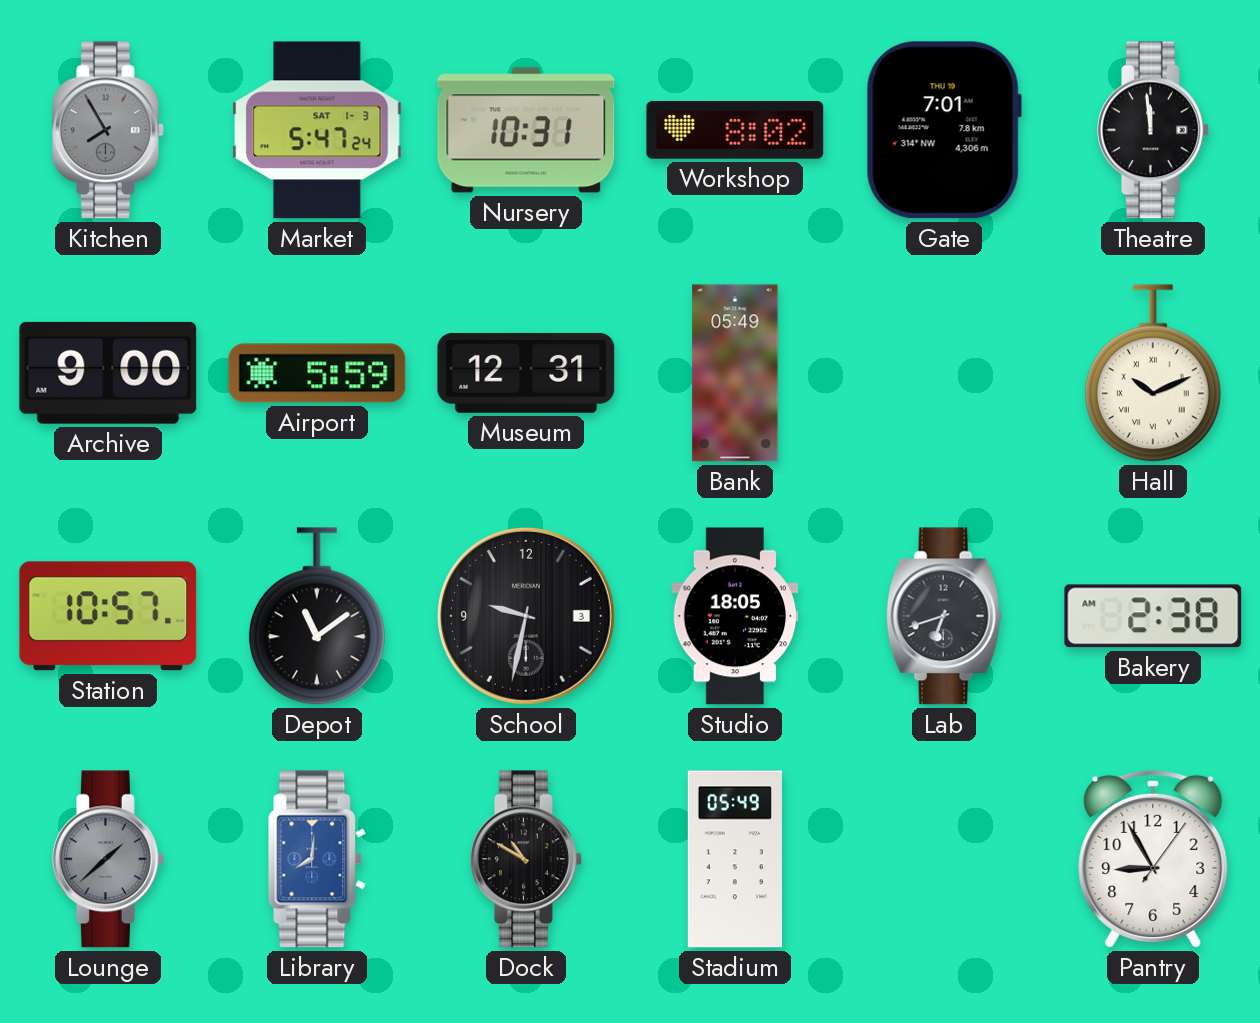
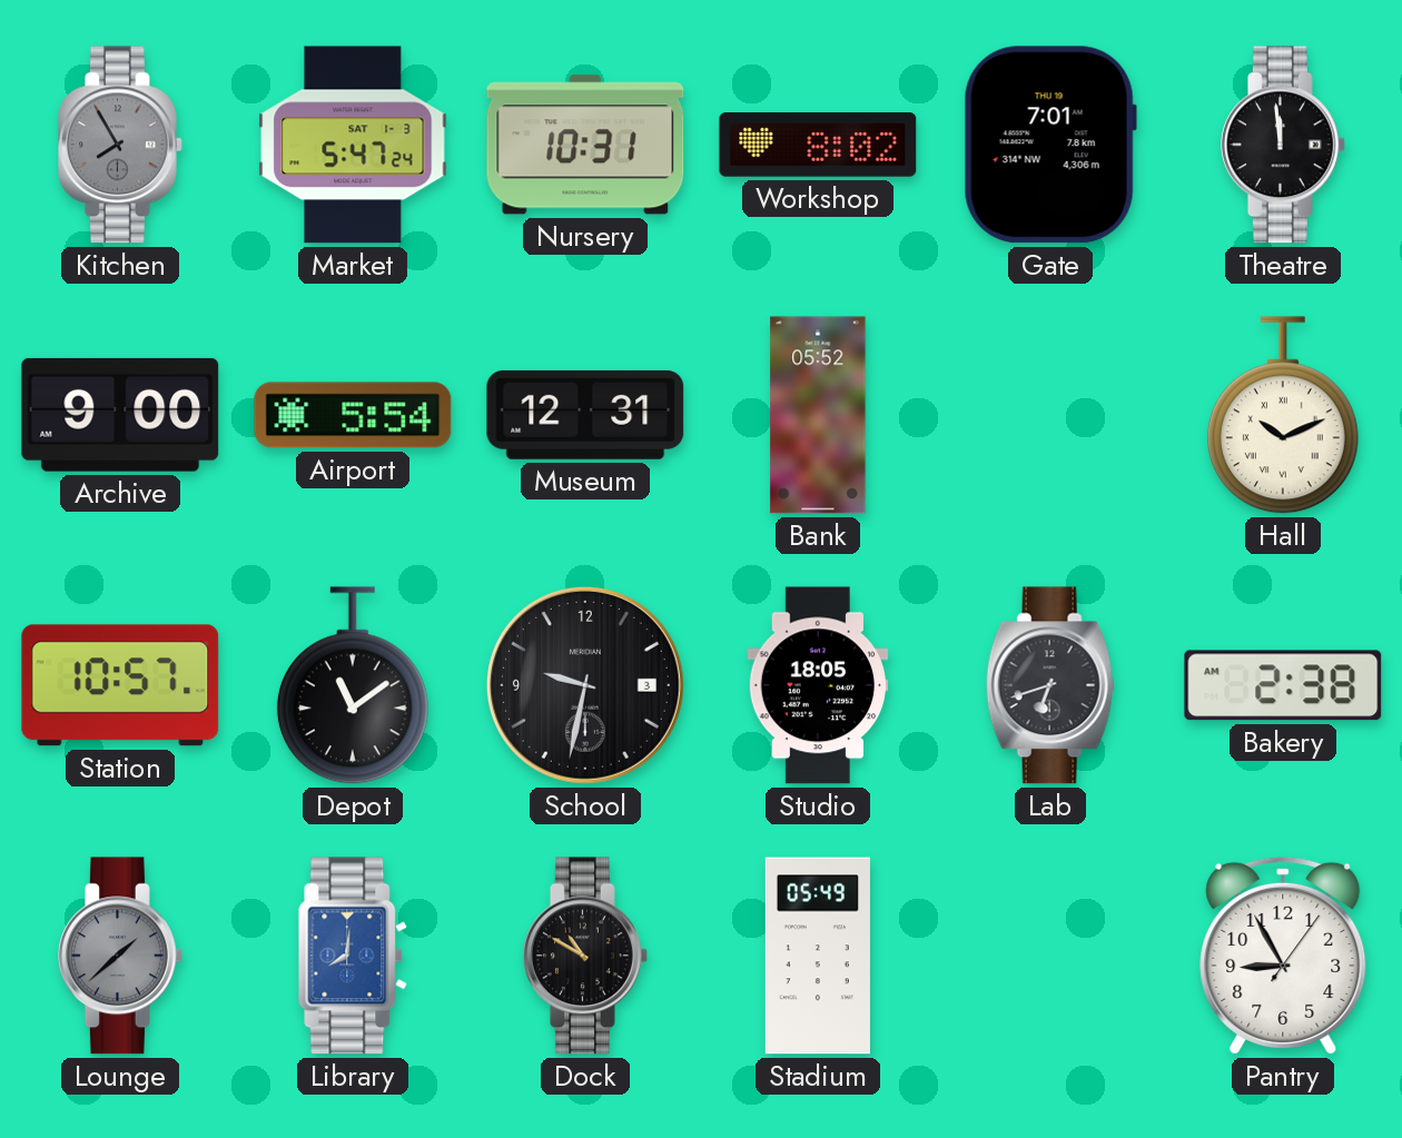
Airport: 5:59 -> 5:54 (353, 415)
Bank: 05:49 -> 05:52 (818, 415)
